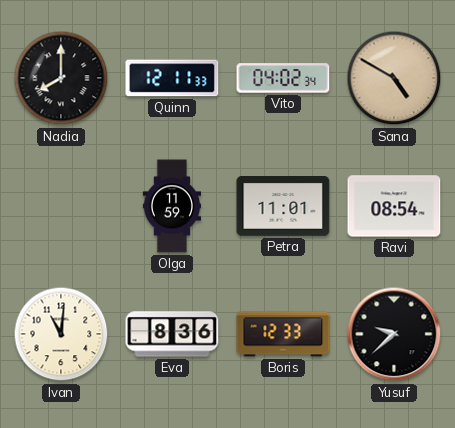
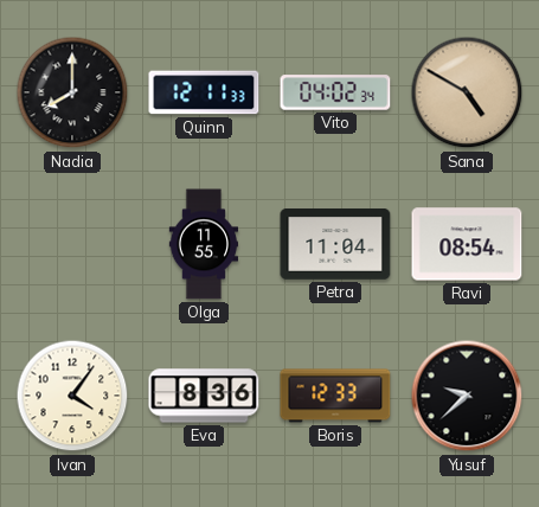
Olga: 11:59 -> 11:55 (203, 244)
Petra: 11:01 -> 11:04 (335, 245)
Ivan: 11:01 -> 4:06 (72, 396)
